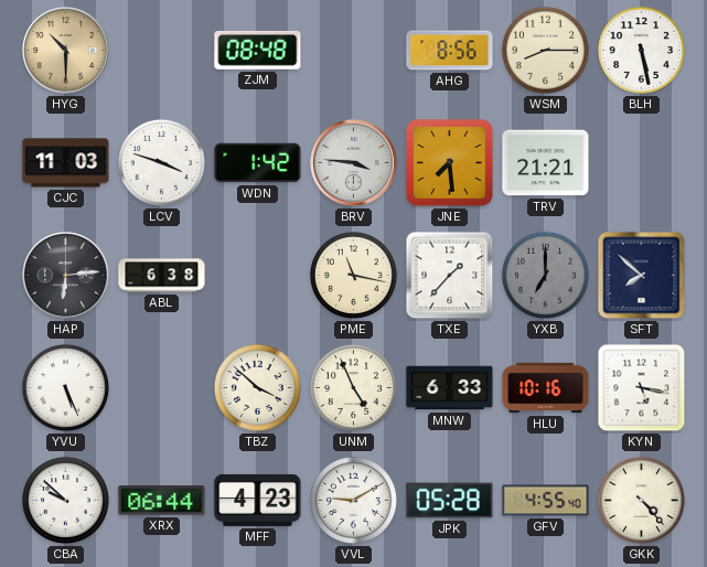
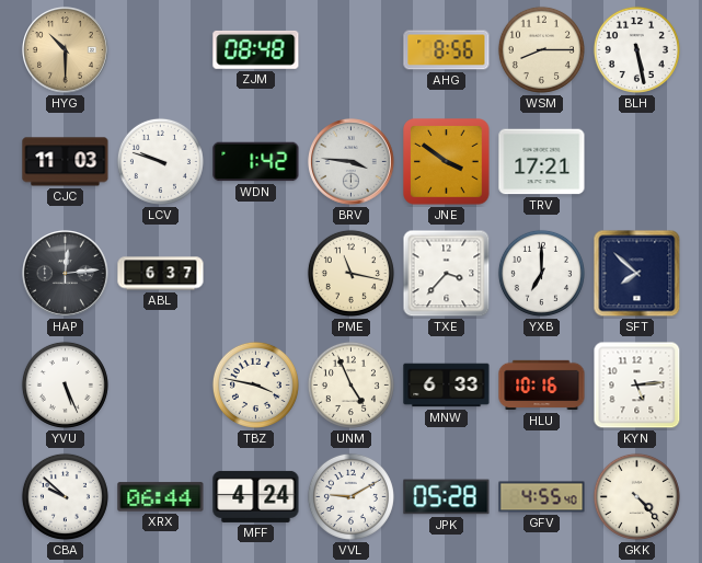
LCV: 3:48 -> 9:48 (160, 161)
JNE: 7:29 -> 3:51 (447, 162)
TRV: 21:21 -> 17:21 (542, 162)
HAP: 6:14 -> 12:14 (66, 274)
ABL: 6:38 -> 6:37 (161, 274)
TXE: 1:37 -> 3:37 (447, 274)
YXB dial: grey -> white (541, 273)
TBZ: 3:52 -> 3:47 (255, 384)
KYN: 5:17 -> 5:14 (637, 386)
MFF: 4:23 -> 4:24 (256, 496)
